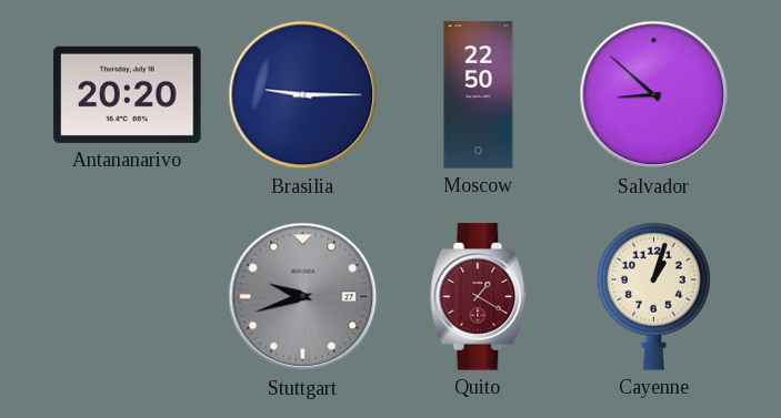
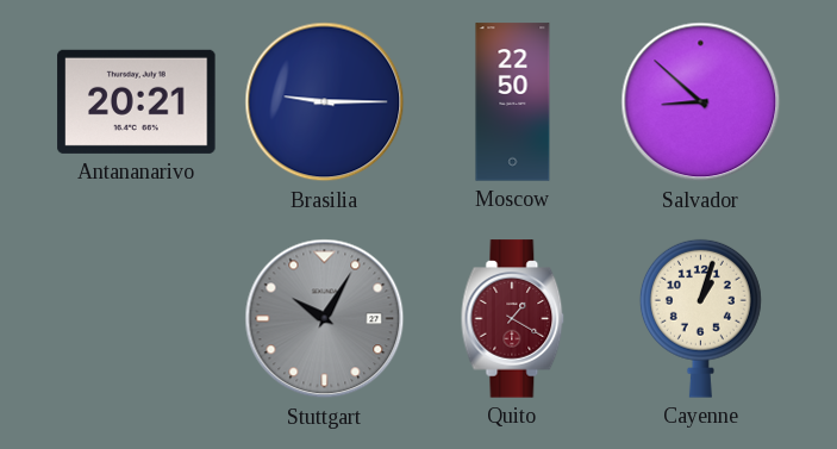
Antananarivo: 20:20 -> 20:21 (137, 101)
Stuttgart: 9:42 -> 10:05 (325, 319)
